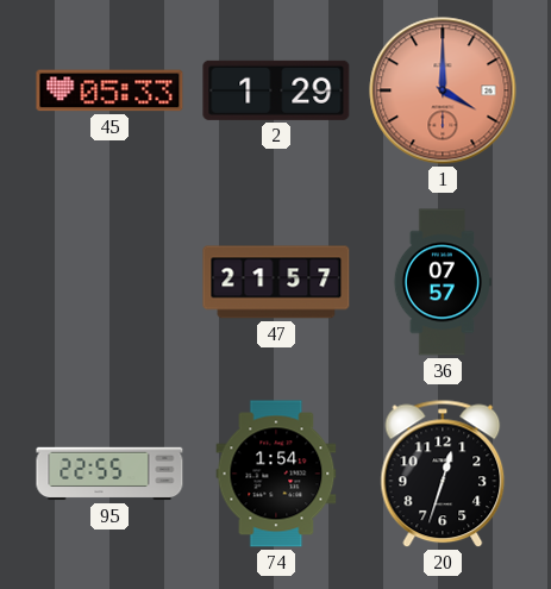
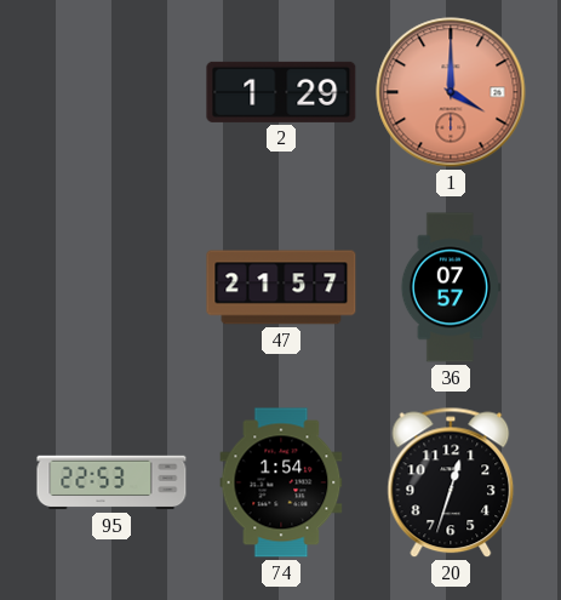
45: 05:33 -> none (109, 90)
95: 22:55 -> 22:53 (111, 482)
